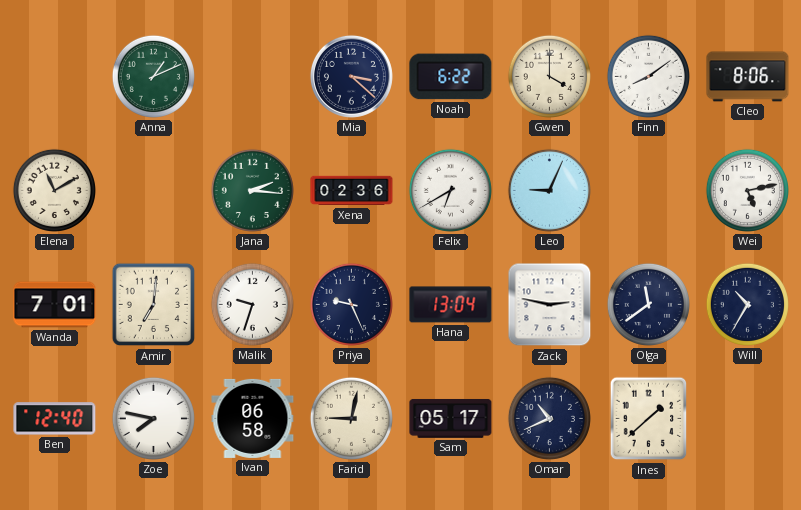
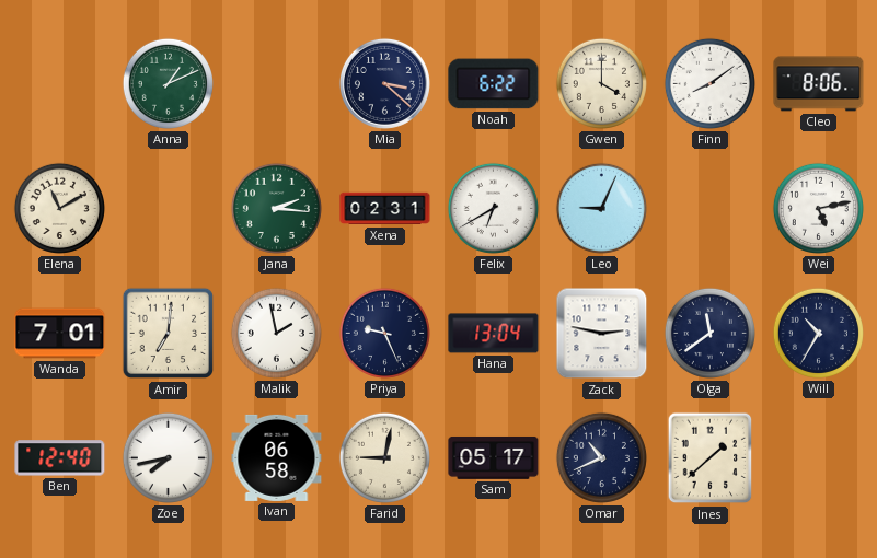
Xena: 02:36 -> 02:31 (385, 209)
Malik: 9:33 -> 1:58 (276, 333)
Zoe: 7:47 -> 7:43 (168, 457)
